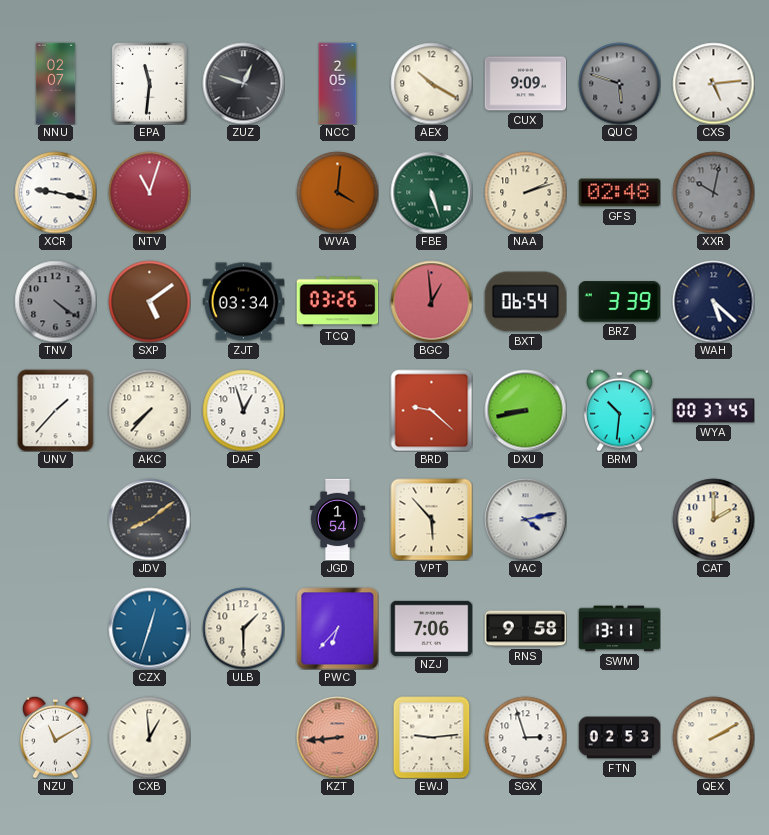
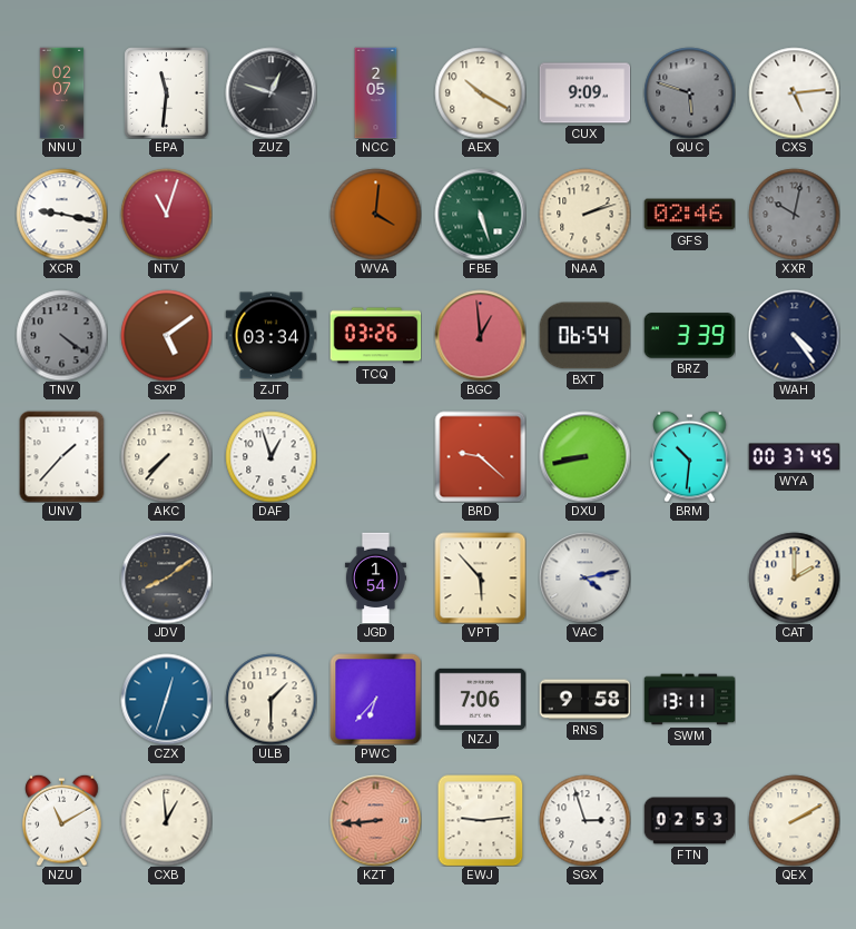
GFS: 02:48 -> 02:46 (689, 215)
WAH: 5:22 -> 4:24 (794, 335)
